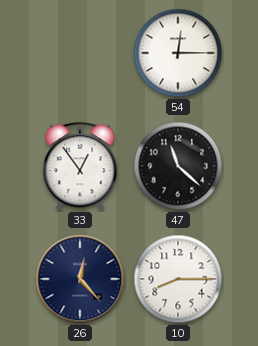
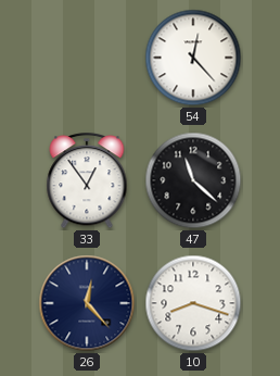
54: 12:15 -> 12:23 (193, 58)
10: 8:15 -> 8:18 (193, 303)
